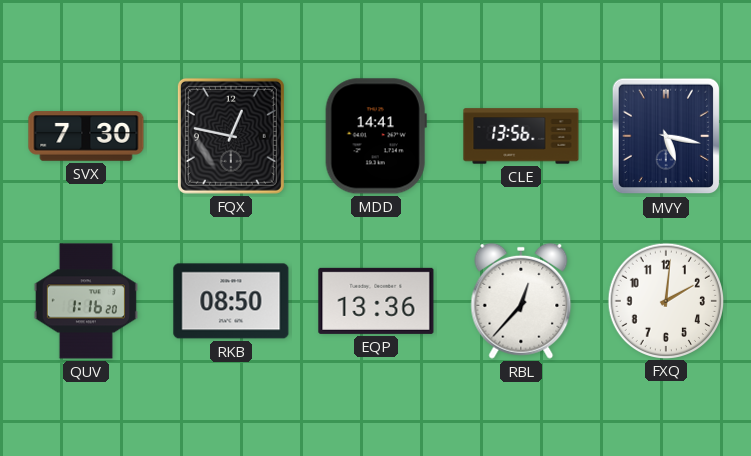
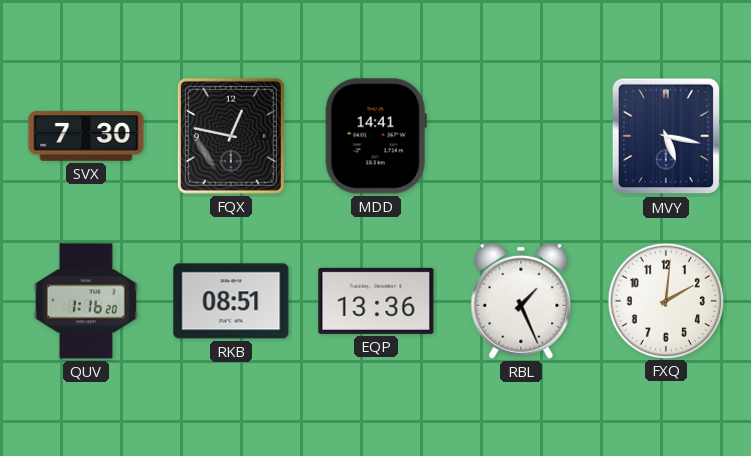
CLE: 13:56 -> none (521, 136)
RKB: 08:50 -> 08:51 (231, 301)
RBL: 12:37 -> 1:26 (521, 301)
